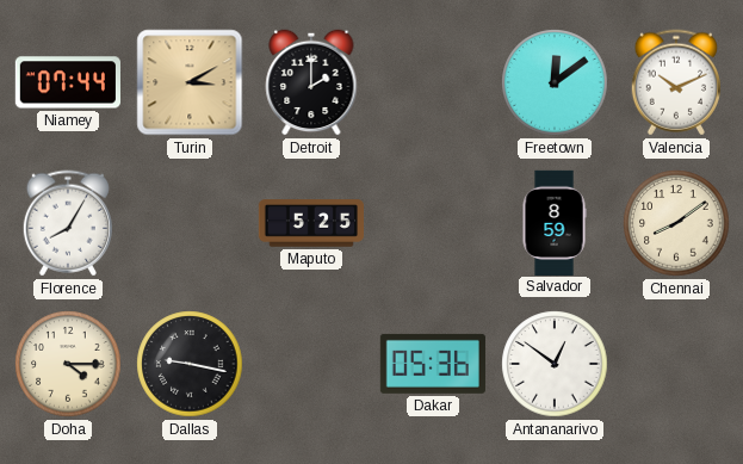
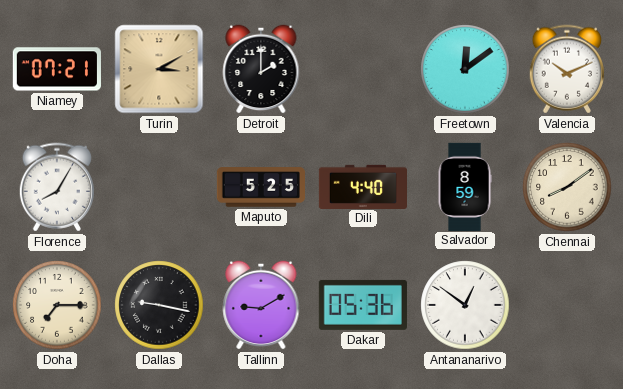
Niamey: 07:44 -> 07:21 (57, 69)
Dili: none -> 4:40 (362, 186)
Doha: 4:15 -> 7:15 (57, 305)
Tallinn: none -> 9:10 (261, 305)
